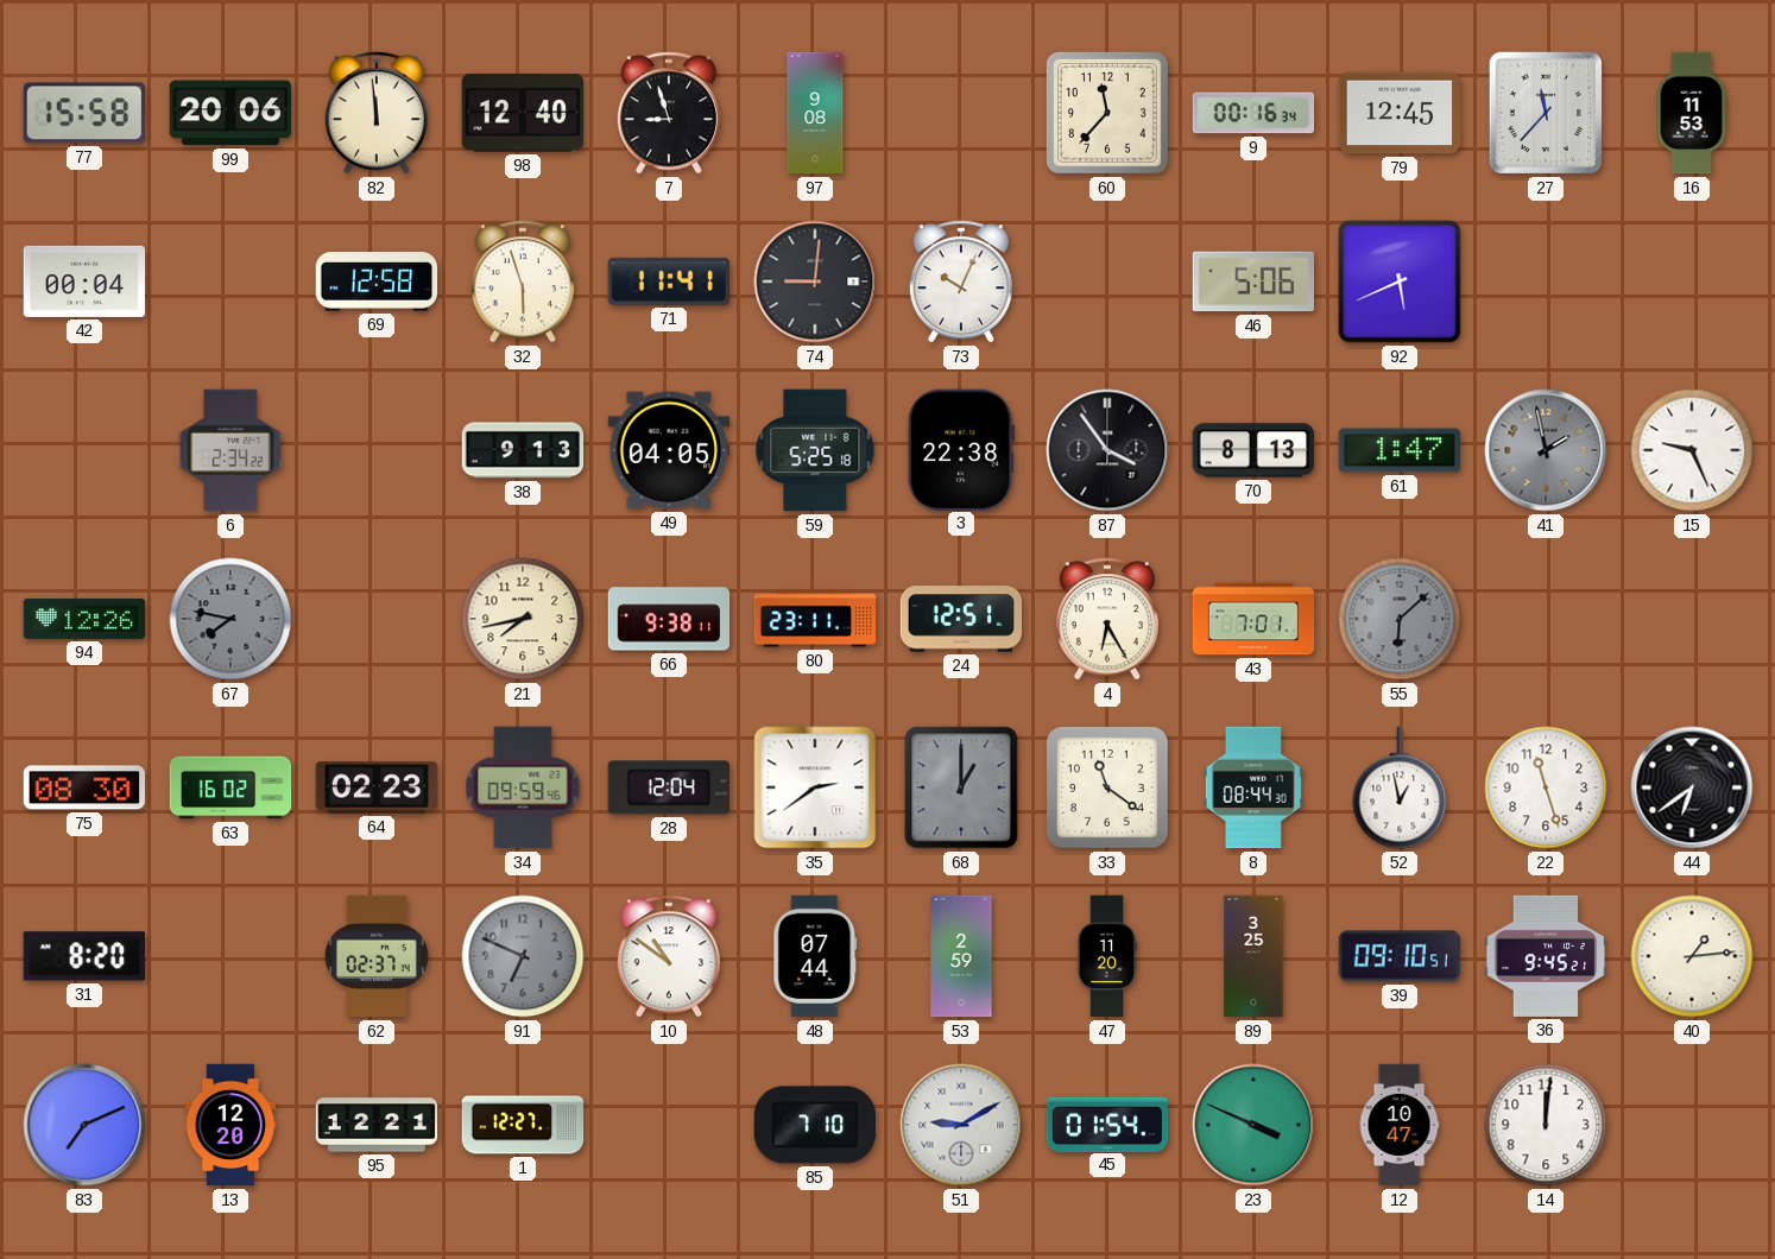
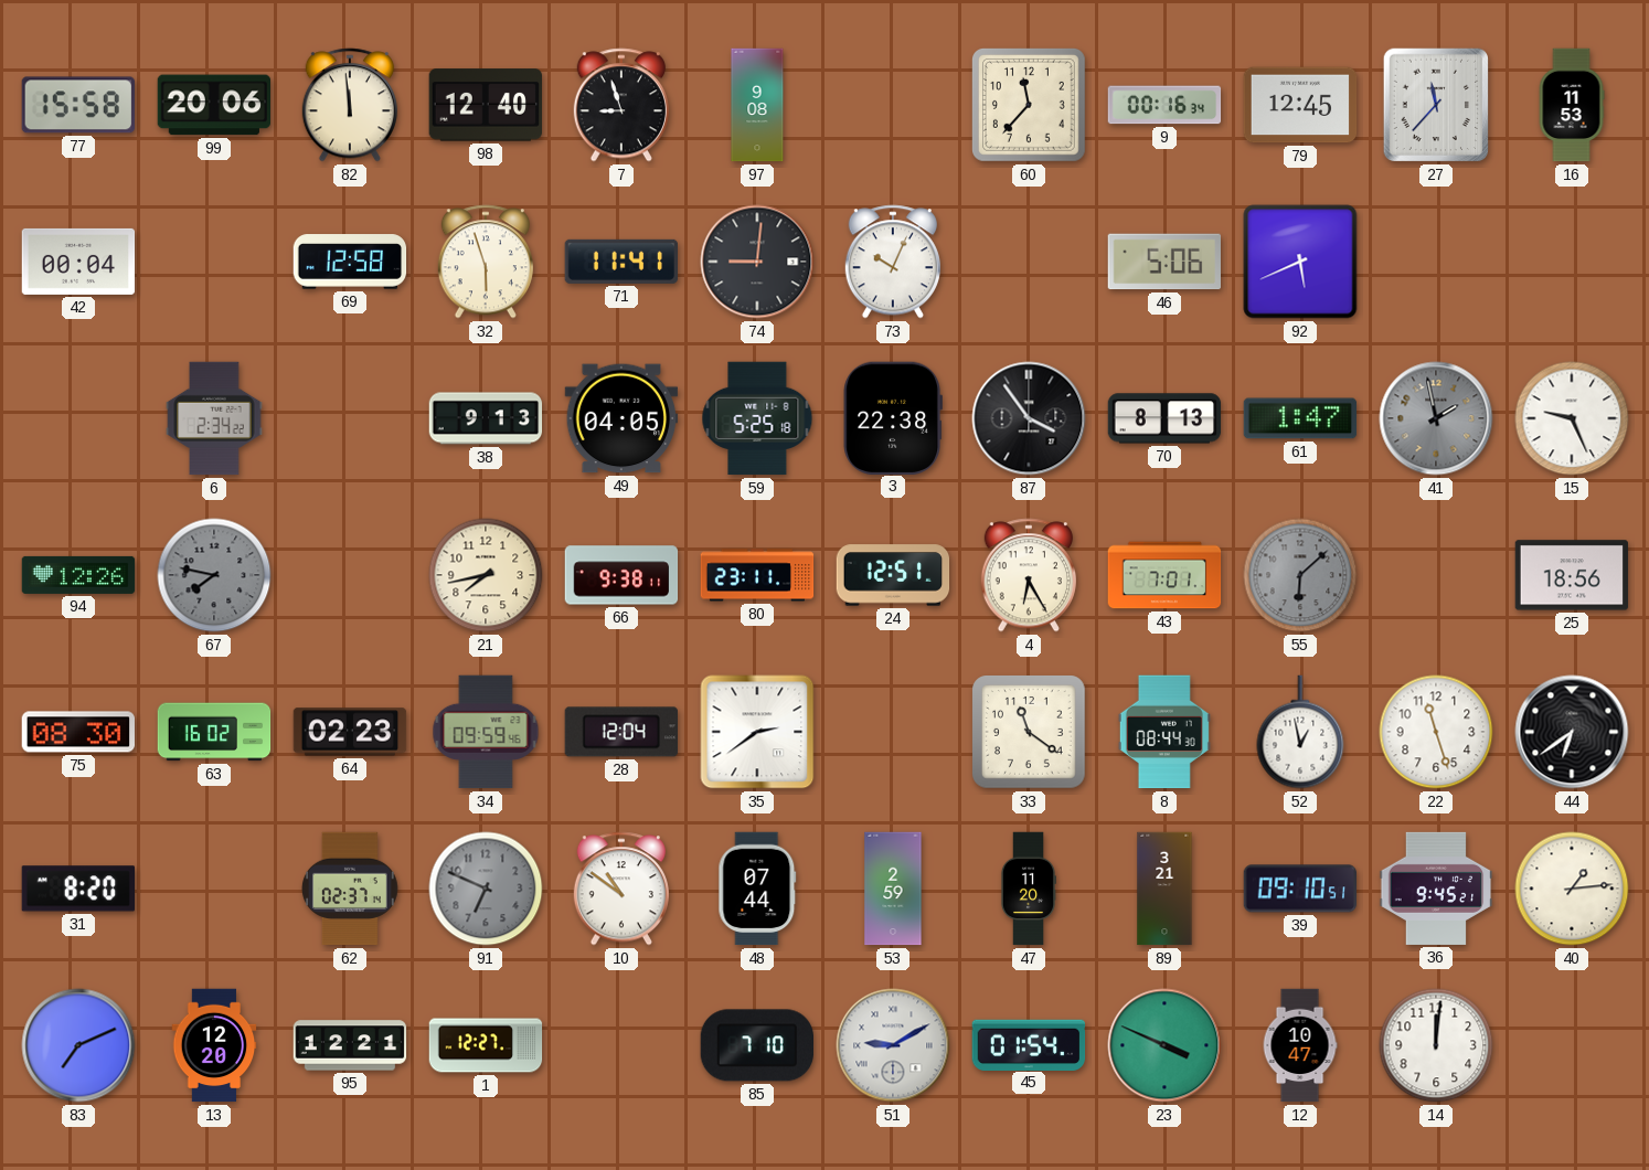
25: none -> 18:56 (1572, 575)
68: 1:00 -> none (961, 787)
89: 3:25 -> 3:21 (1164, 889)
